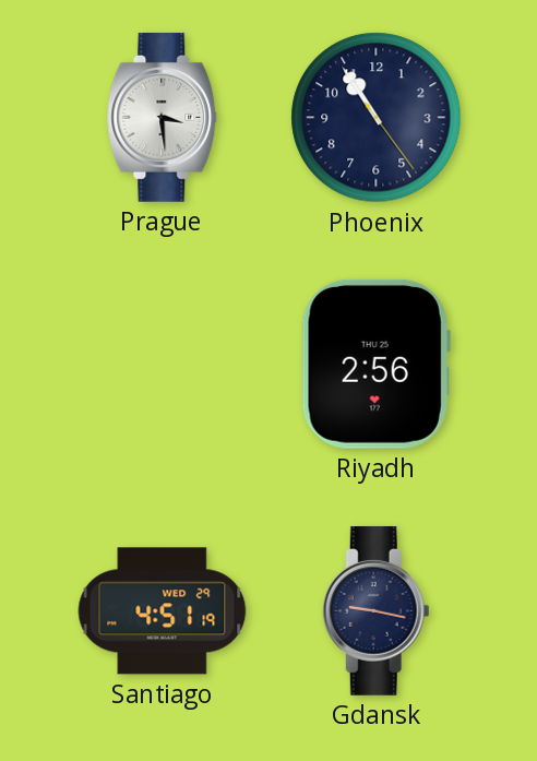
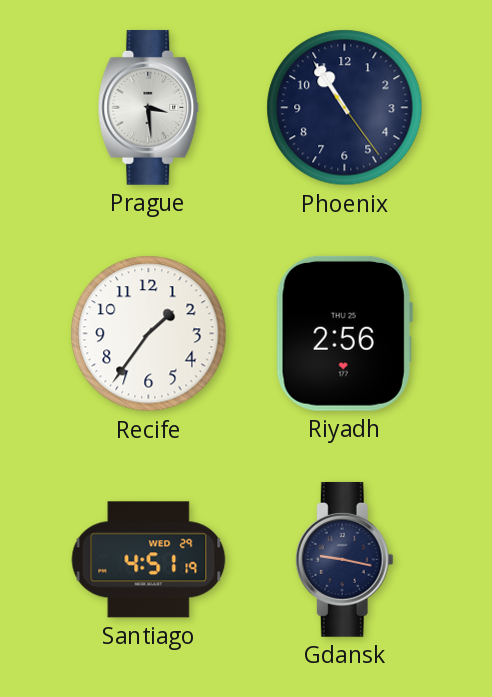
Recife: none -> 1:36 (149, 334)
